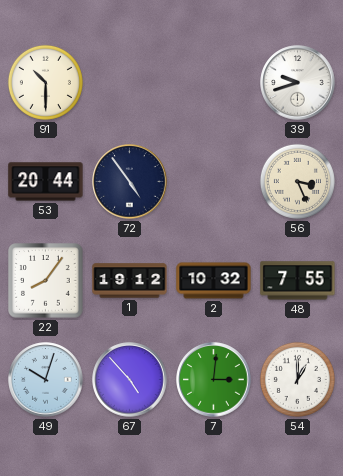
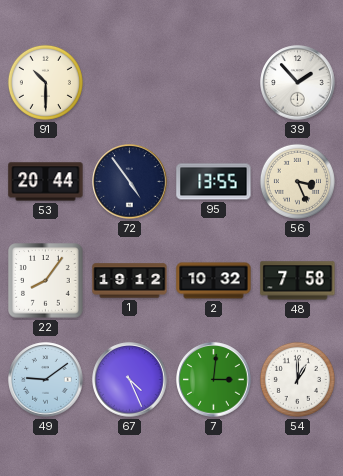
39: 9:42 -> 1:53 (298, 83)
95: none -> 13:55 (214, 182)
48: 7:55 -> 7:58 (298, 281)
49: 10:03 -> 9:09 (46, 380)
67: 4:53 -> 4:26 (130, 380)
